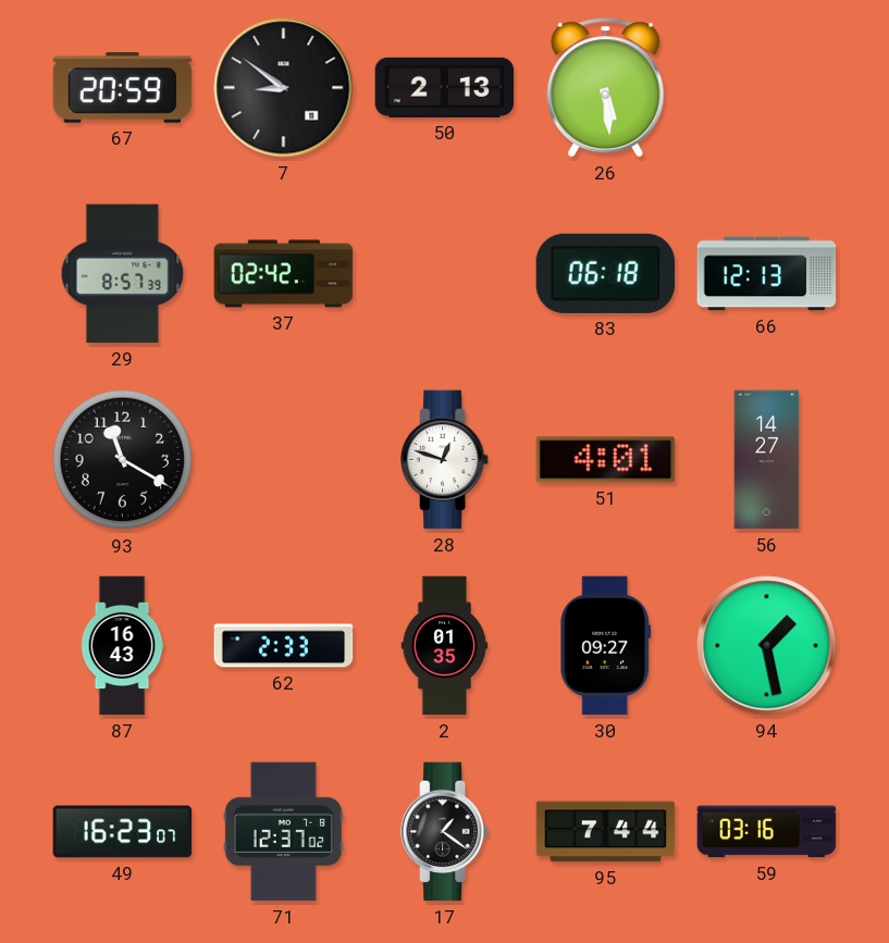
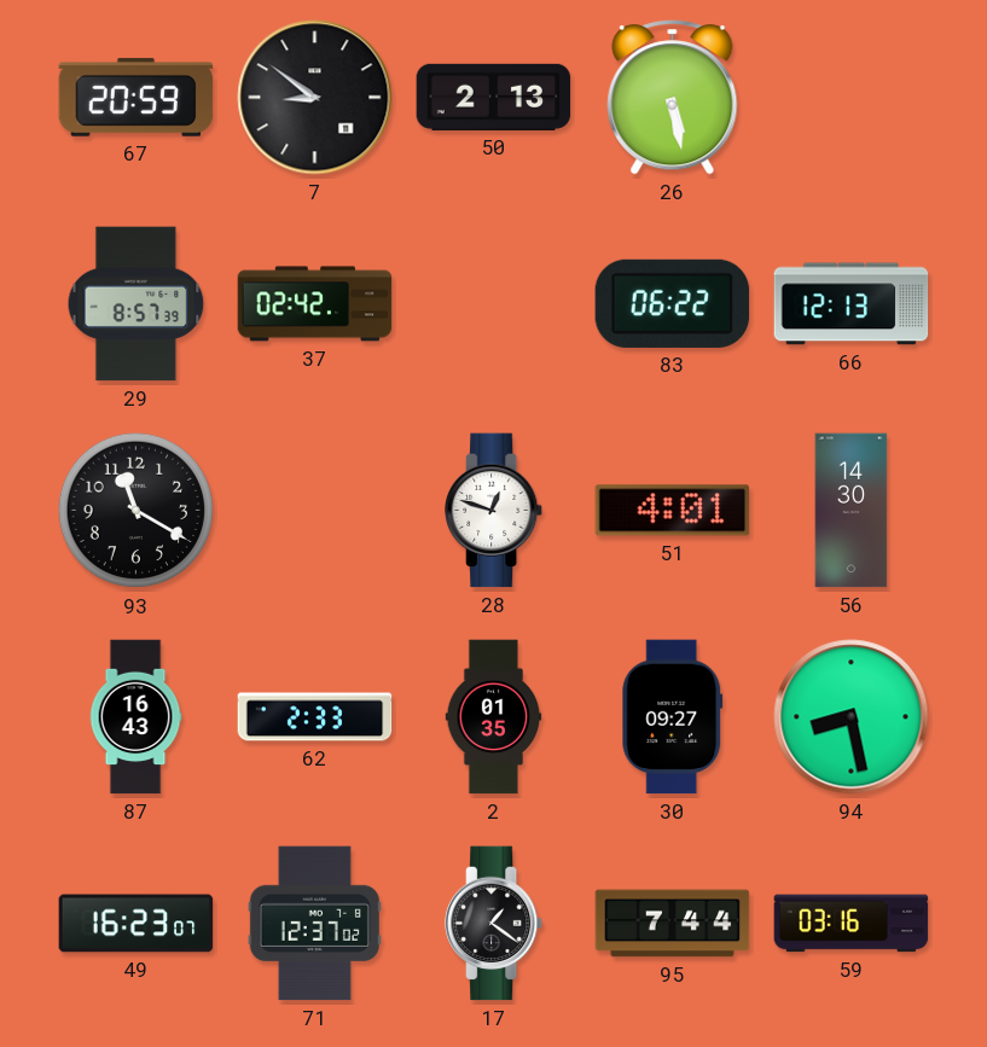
26: 5:29 -> 5:28 (673, 98)
83: 06:18 -> 06:22 (673, 303)
56: 14:27 -> 14:30 (852, 511)
94: 1:28 -> 8:28 (852, 717)
